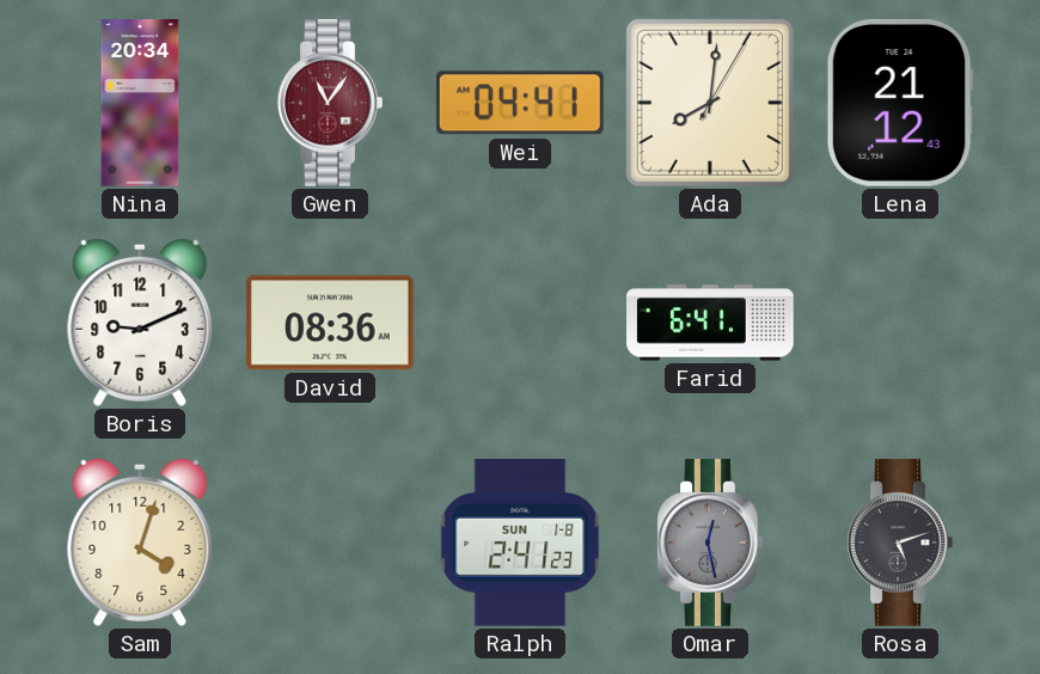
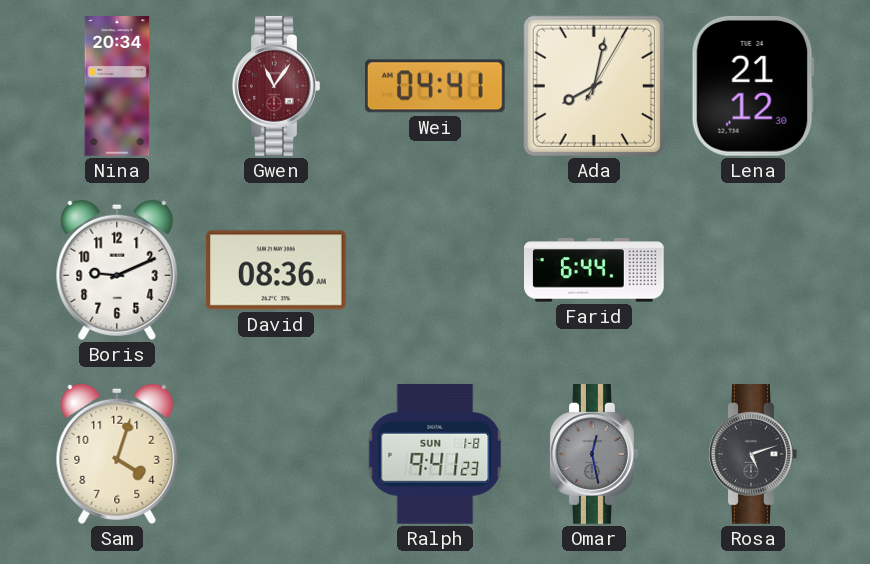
Ada: 8:01 -> 8:02 (594, 86)
Lena: 21:12:43 -> 21:12:30 (753, 86)
Farid: 6:41 -> 6:44 (595, 270)
Ralph: 2:41 -> 9:41 (435, 454)
